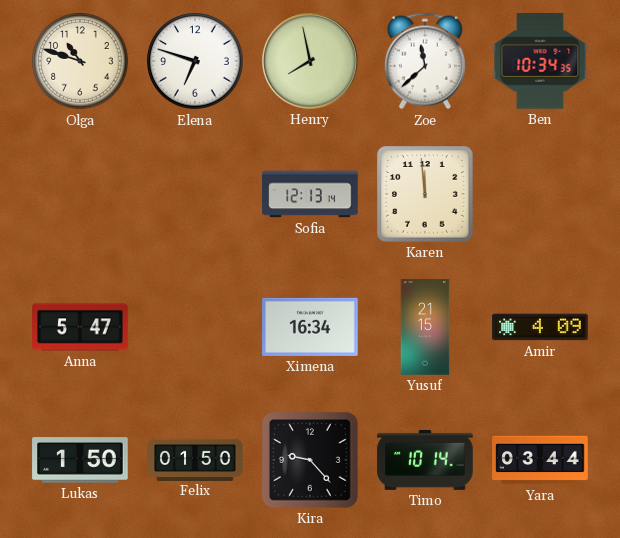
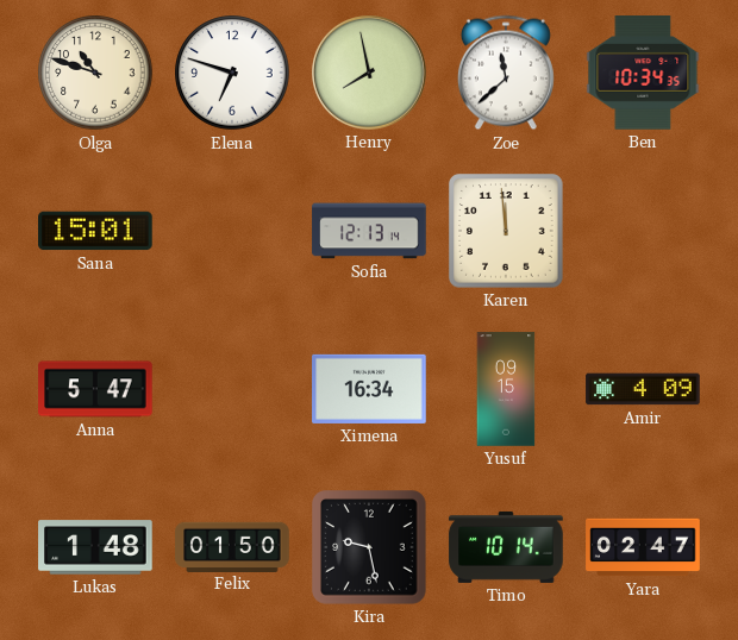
Sana: none -> 15:01 (95, 231)
Yusuf: 21:15 -> 09:15 (506, 389)
Lukas: 1:50 -> 1:48 (95, 547)
Kira: 9:23 -> 9:28 (369, 547)
Yara: 03:44 -> 02:47 (643, 547)
